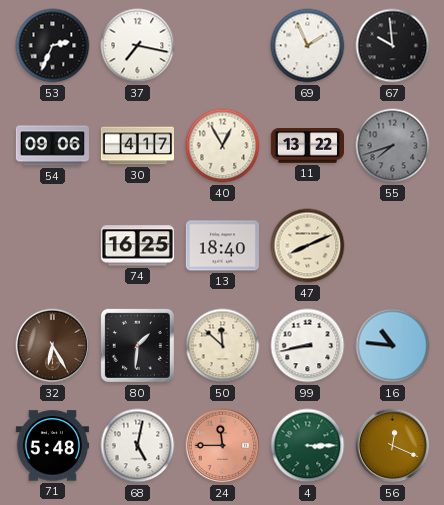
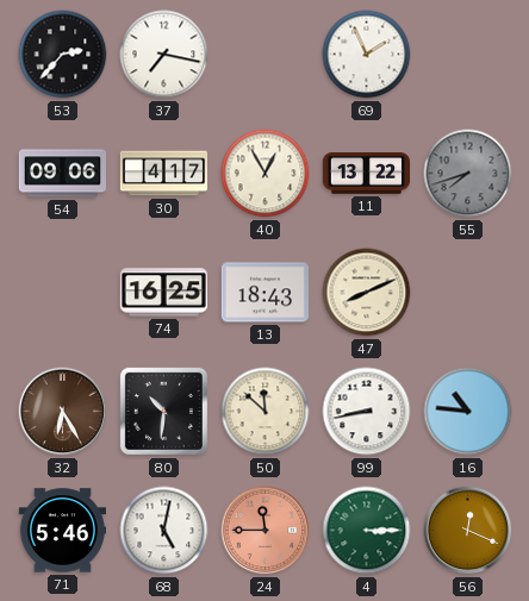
53: 2:34 -> 2:37 (63, 55)
67: 9:59 -> none (393, 46)
13: 18:40 -> 18:43 (264, 293)
80: 1:31 -> 10:31 (163, 411)
71: 5:48 -> 5:46 (62, 531)
